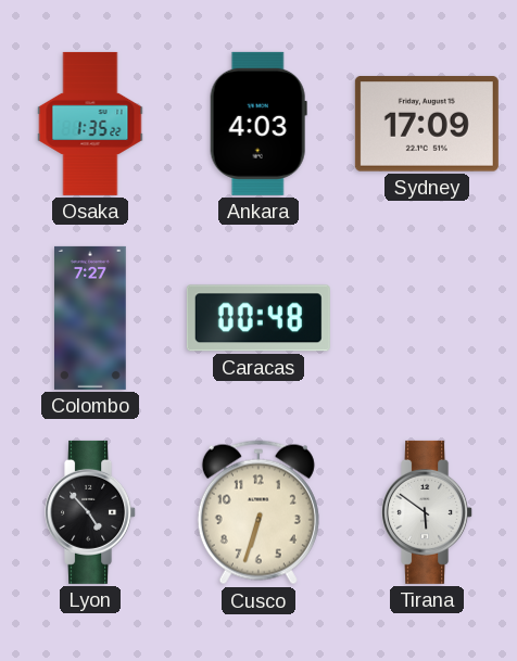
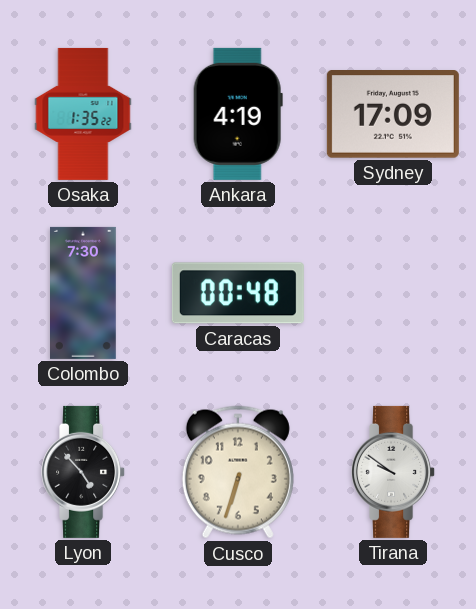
Ankara: 4:03 -> 4:19 (238, 114)
Colombo: 7:27 -> 7:30 (84, 293)
Tirana: 5:51 -> 9:51 (394, 472)
